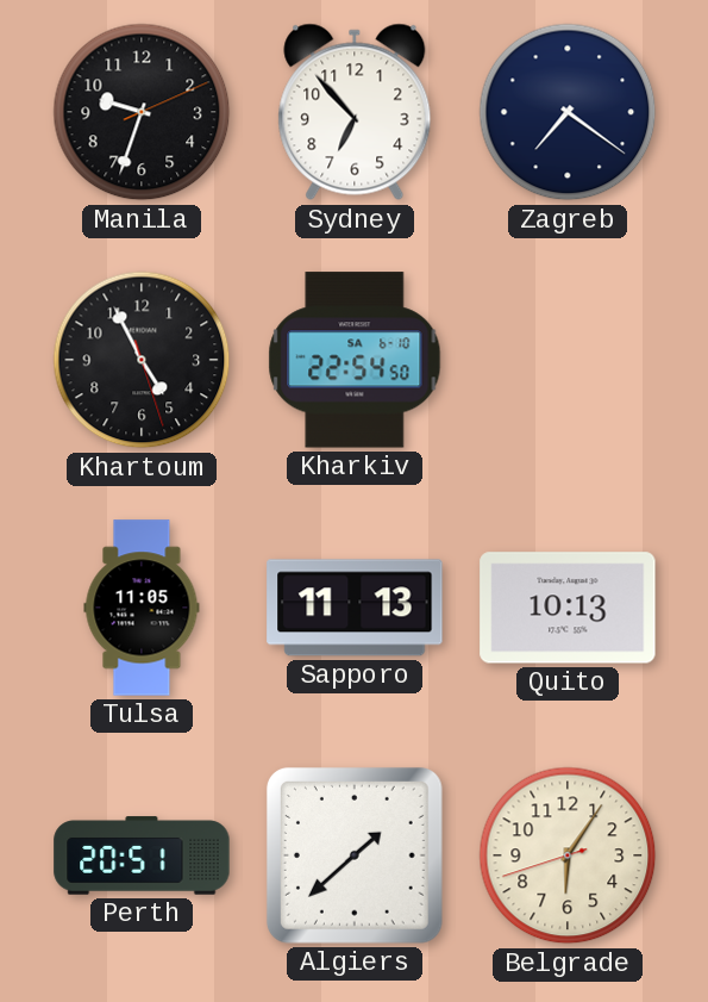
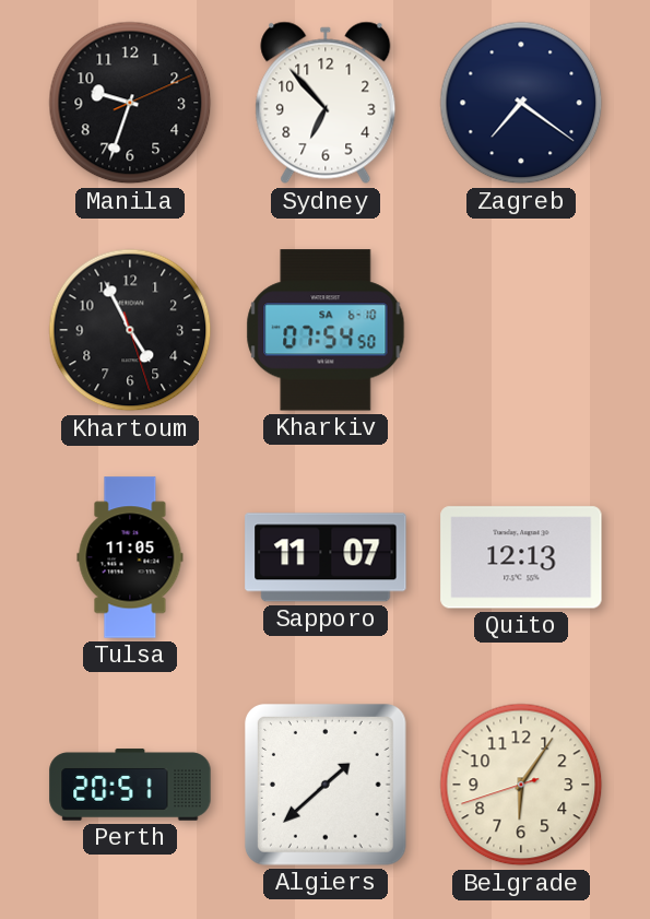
Kharkiv: 22:54 -> 07:54 (326, 330)
Sapporo: 11:13 -> 11:07 (326, 557)
Quito: 10:13 -> 12:13 (521, 557)
